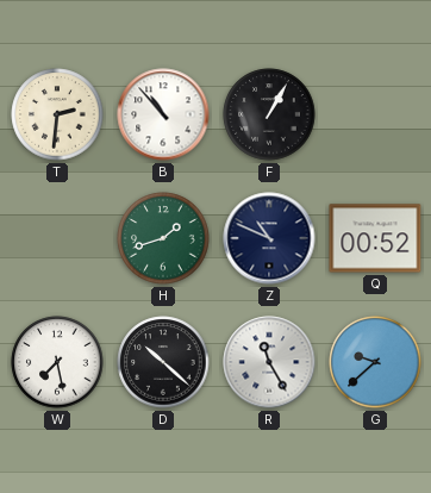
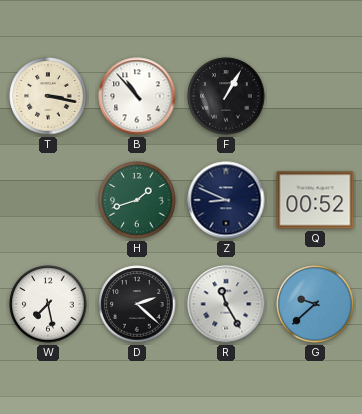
T: 2:31 -> 3:17 (48, 96)
Z: 10:49 -> 8:49 (226, 200)
D: 10:22 -> 2:22 (137, 304)
